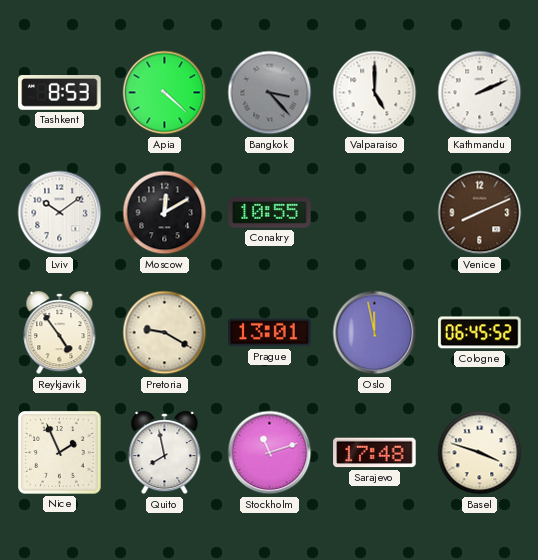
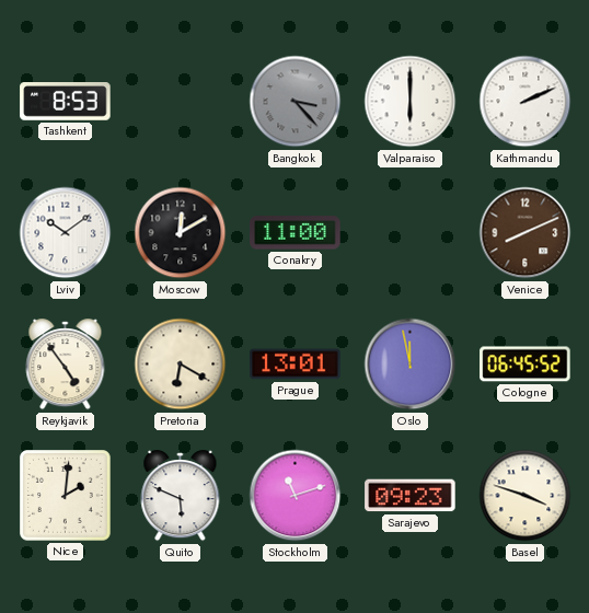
Apia: 4:22 -> none (165, 93)
Valparaiso: 5:00 -> 6:00 (411, 102)
Conakry: 10:55 -> 11:00 (296, 233)
Pretoria: 9:20 -> 6:20 (181, 365)
Nice: 1:56 -> 2:01 (66, 496)
Quito: 7:58 -> 5:49 (181, 496)
Sarajevo: 17:48 -> 09:23 (411, 496)
